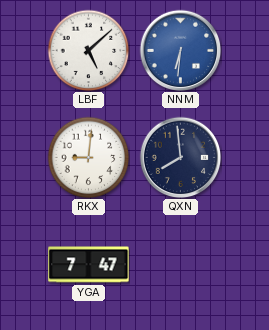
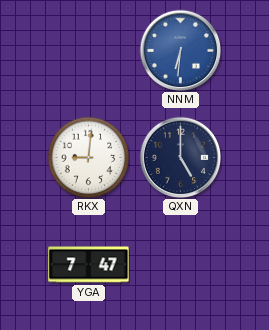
LBF: 5:08 -> none (88, 50)
QXN: 7:59 -> 5:00 (180, 157)
